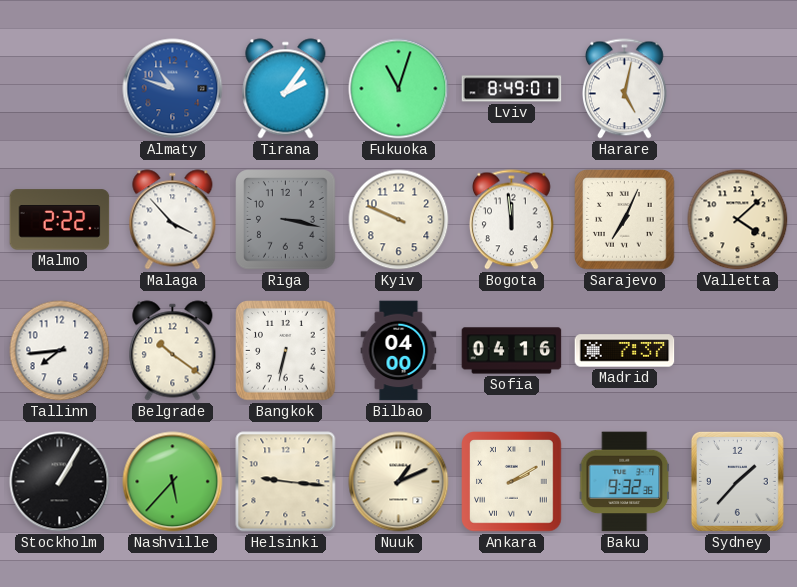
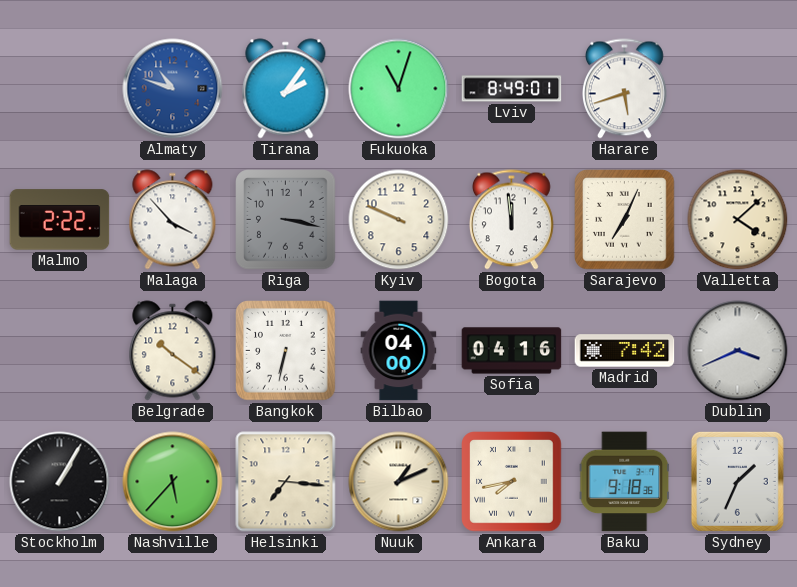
Harare: 5:02 -> 5:42 (625, 89)
Tallinn: 7:44 -> none (60, 351)
Madrid: 7:37 -> 7:42 (625, 351)
Dublin: none -> 3:41 (738, 351)
Helsinki: 9:16 -> 7:16 (286, 482)
Ankara: 2:10 -> 7:43 (512, 482)
Baku: 9:32 -> 9:18 (625, 482)
Sydney: 1:37 -> 1:34 (737, 481)
